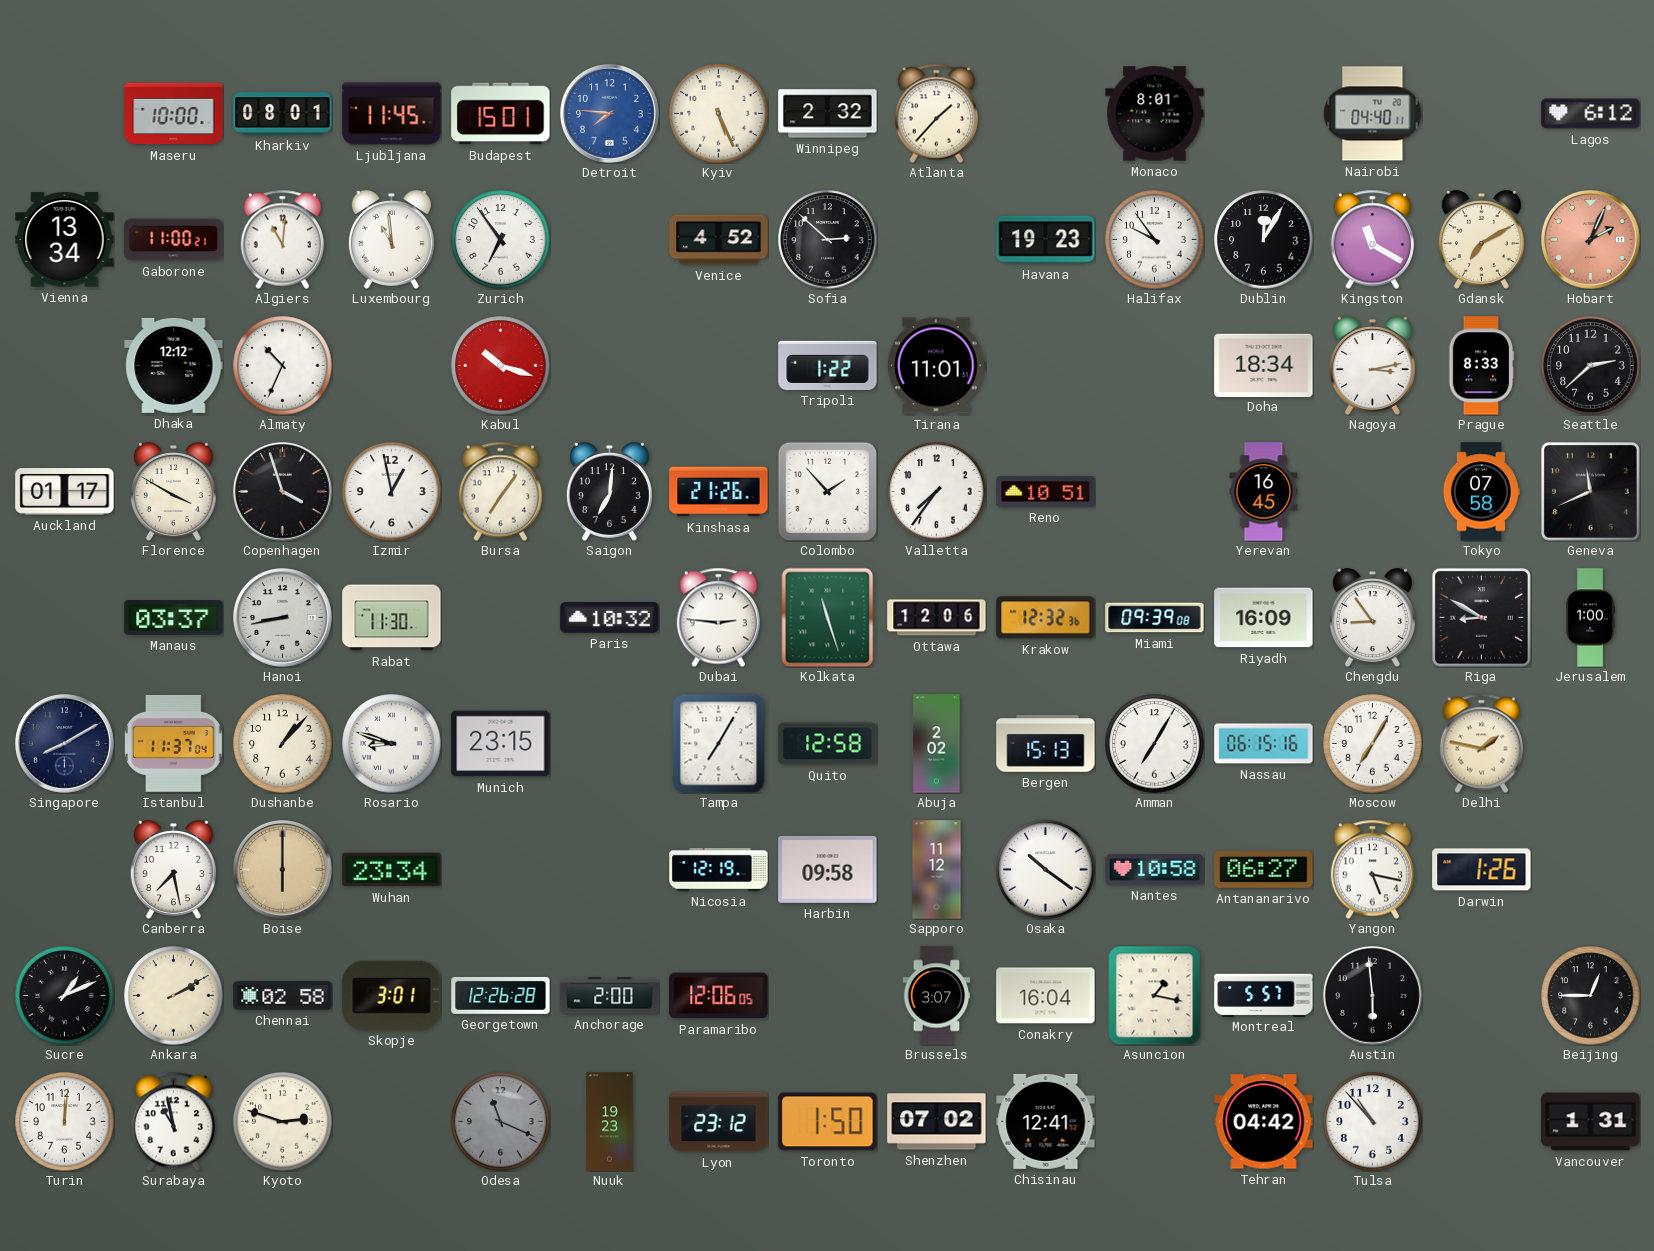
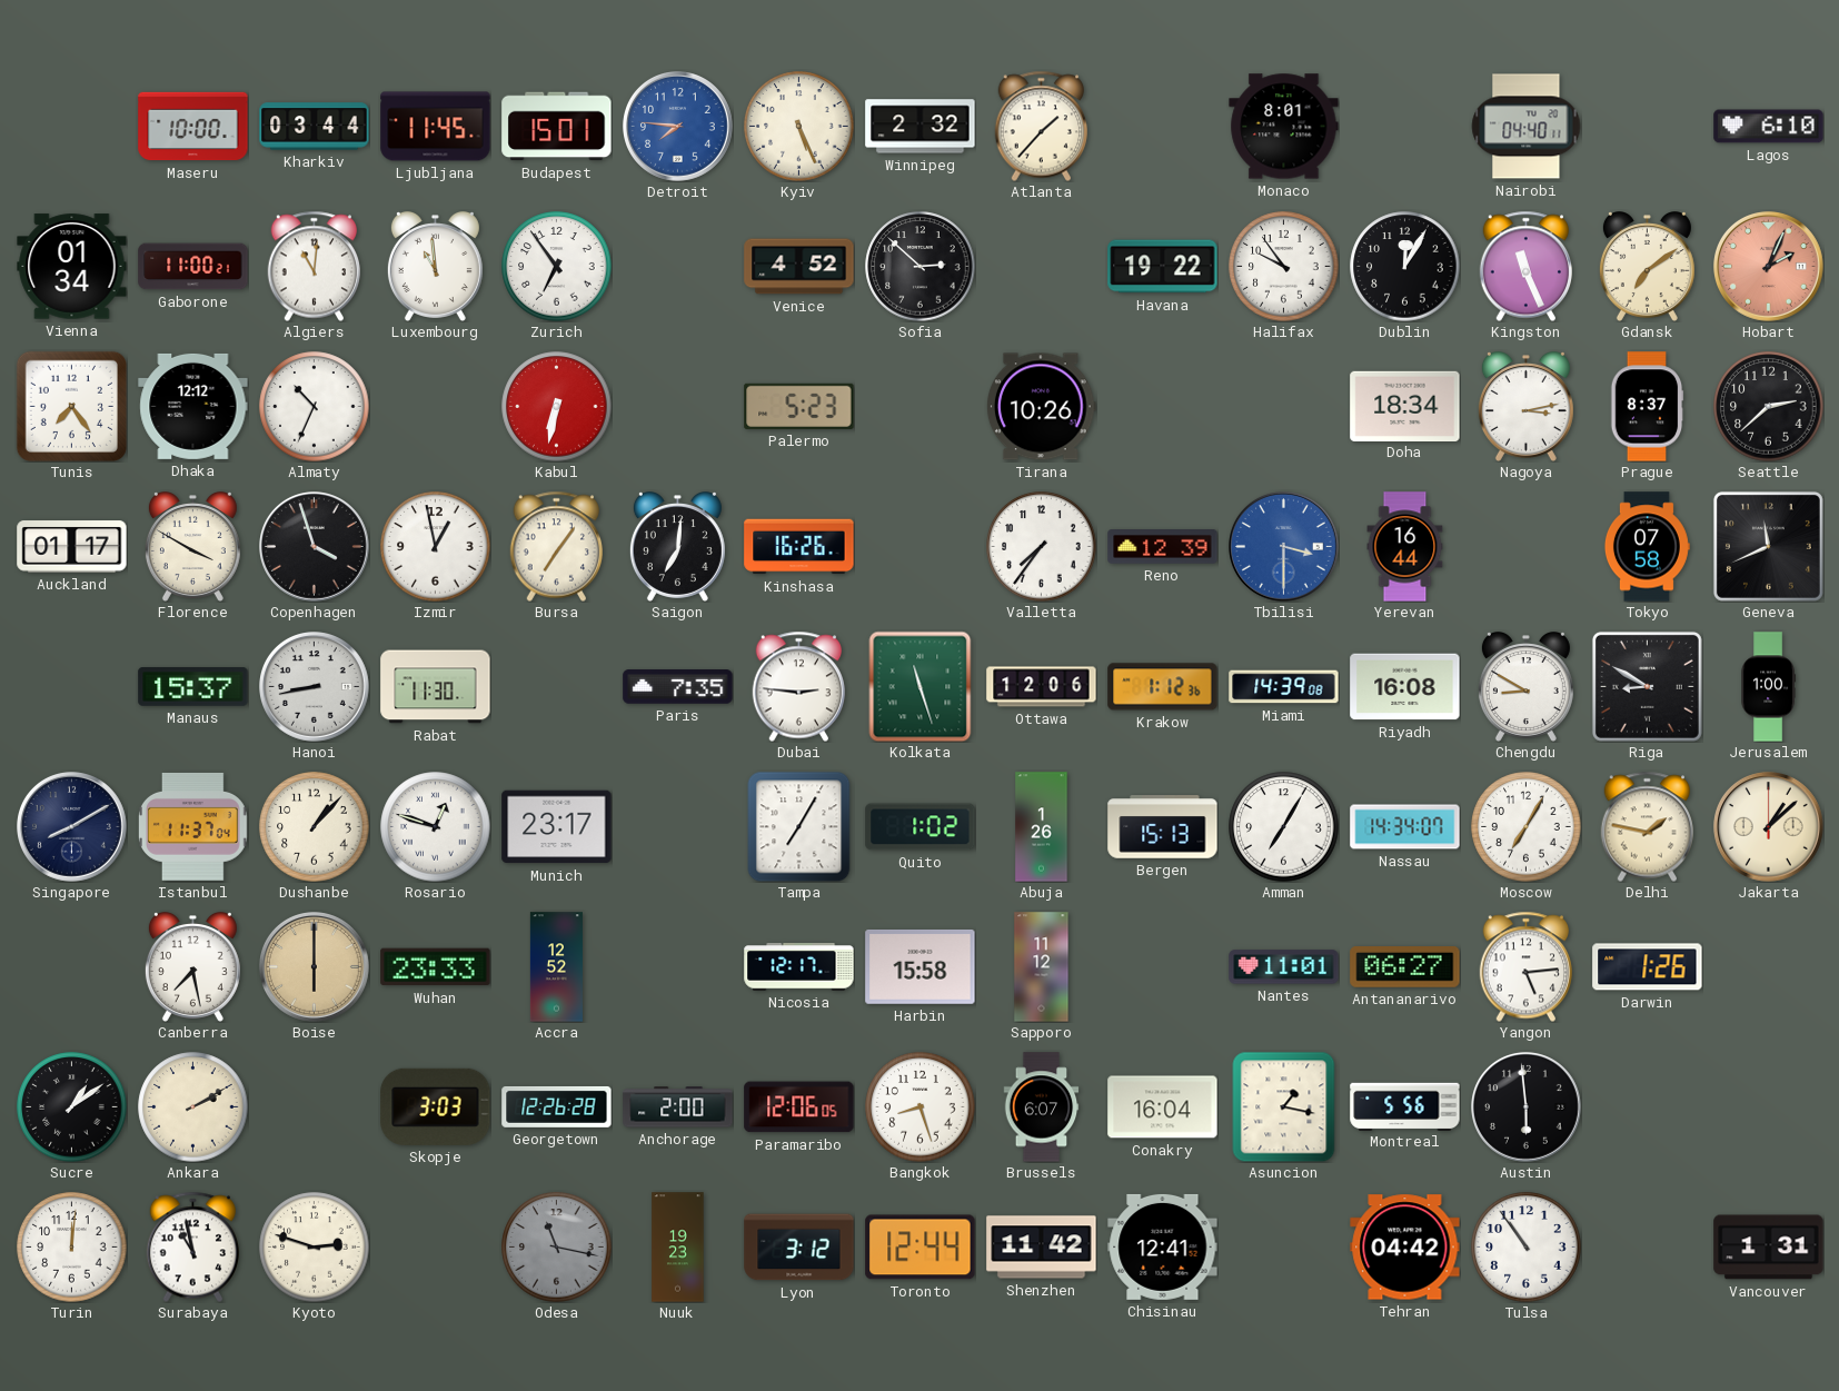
Kharkiv: 08:01 -> 03:44 (315, 127)
Lagos: 6:12 -> 6:10 (1769, 127)
Vienna: 13:34 -> 01:34 (72, 267)
Havana: 19:23 -> 19:22 (1163, 267)
Kingston: 11:20 -> 11:26 (1525, 266)
Gdansk: 7:10 -> 7:09 (1647, 267)
Tunis: none -> 7:24 (71, 406)
Kabul: 10:18 -> 6:32 (557, 407)
Palermo: none -> 5:23 (799, 406)
Tripoli: 1:22 -> none (828, 365)
Tirana: 11:01 -> 10:26 (1041, 407)
Prague: 8:33 -> 8:37 (1647, 407)
Kinshasa: 21:26 -> 16:26 (799, 547)
Colombo: 1:53 -> none (827, 491)
Reno: 10:51 -> 12:39 (1163, 547)
Tbilisi: none -> 3:30 (1284, 547)
Yerevan: 16:45 -> 16:44 (1405, 547)
Manaus: 03:37 -> 15:37 (193, 687)
Paris: 10:32 -> 7:35 (678, 687)
Krakow: 12:32 -> 1:12 (1163, 687)
Miami: 09:39 -> 14:39 (1284, 687)
Riyadh: 16:09 -> 16:08 (1405, 687)
Chengdu: 8:54 -> 8:50 (1525, 687)
Rosario: 8:48 -> 12:48 (436, 827)
Munich: 23:15 -> 23:17 (557, 827)
Quito: 12:58 -> 1:02 (921, 827)
Abuja: 2:02 -> 1:26 (1042, 827)
Nassau: 06:15 -> 14:34 (1405, 827)
Jakarta: none -> 1:08 (1769, 827)
Wuhan: 23:34 -> 23:33 (436, 967)
Accra: none -> 12:52 (556, 967)
Nicosia: 12:19 -> 12:17 (799, 967)
Harbin: 09:58 -> 15:58 (921, 966)
Osaka: 10:21 -> none (1046, 870)
Nantes: 10:58 -> 11:01 (1284, 967)
Yangon: 5:17 -> 5:14 (1525, 966)
Sucre: 1:11 -> 1:09 (72, 1107)
Chennai: 02:58 -> none (283, 996)
Skopje: 3:01 -> 3:03 (436, 1106)
Bangkok: none -> 8:27 (921, 1107)
Brussels: 3:07 -> 6:07 (1042, 1107)
Montreal: 5:57 -> 5:56 (1405, 1106)
Beijing: 12:45 -> none (1591, 996)
Odesa: 11:19 -> 11:17 (557, 1248)
Lyon: 23:12 -> 3:12 (799, 1248)
Toronto: 1:50 -> 12:44 (921, 1248)
Shenzhen: 07:02 -> 11:42 (1042, 1248)
Tulsa: 10:53 -> 10:54 (1527, 1248)
